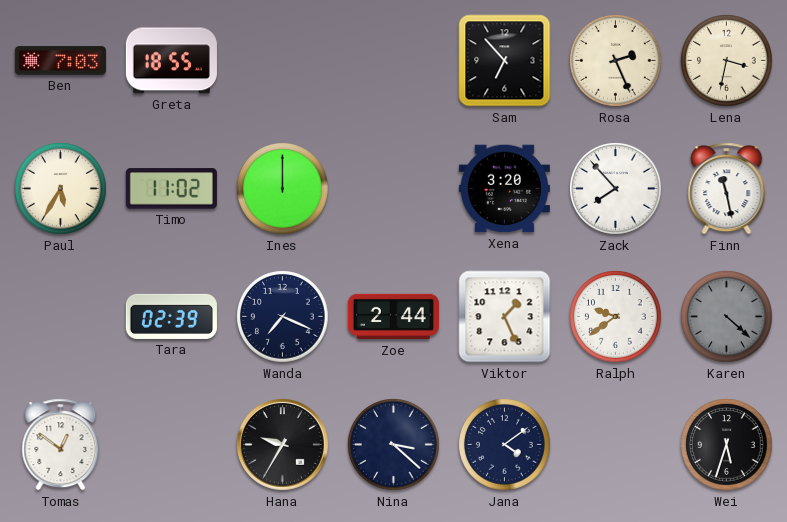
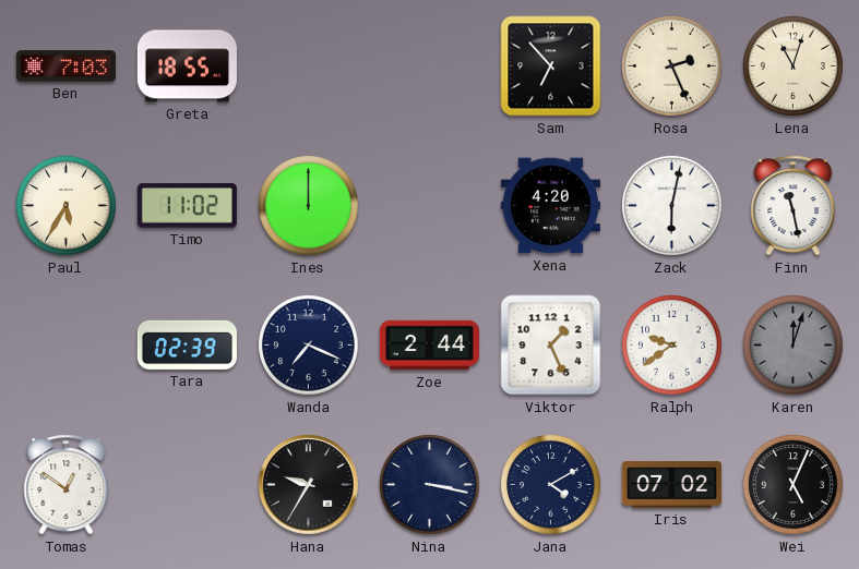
Lena: 3:32 -> 11:03 (794, 66)
Xena: 3:20 -> 4:20 (550, 206)
Zack: 7:53 -> 6:02 (672, 206)
Karen: 4:22 -> 12:03 (794, 346)
Nina: 3:22 -> 3:17 (430, 485)
Jana: 4:09 -> 4:10 (551, 485)
Iris: none -> 07:02 (671, 485)
Wei: 5:33 -> 5:04 (794, 485)
